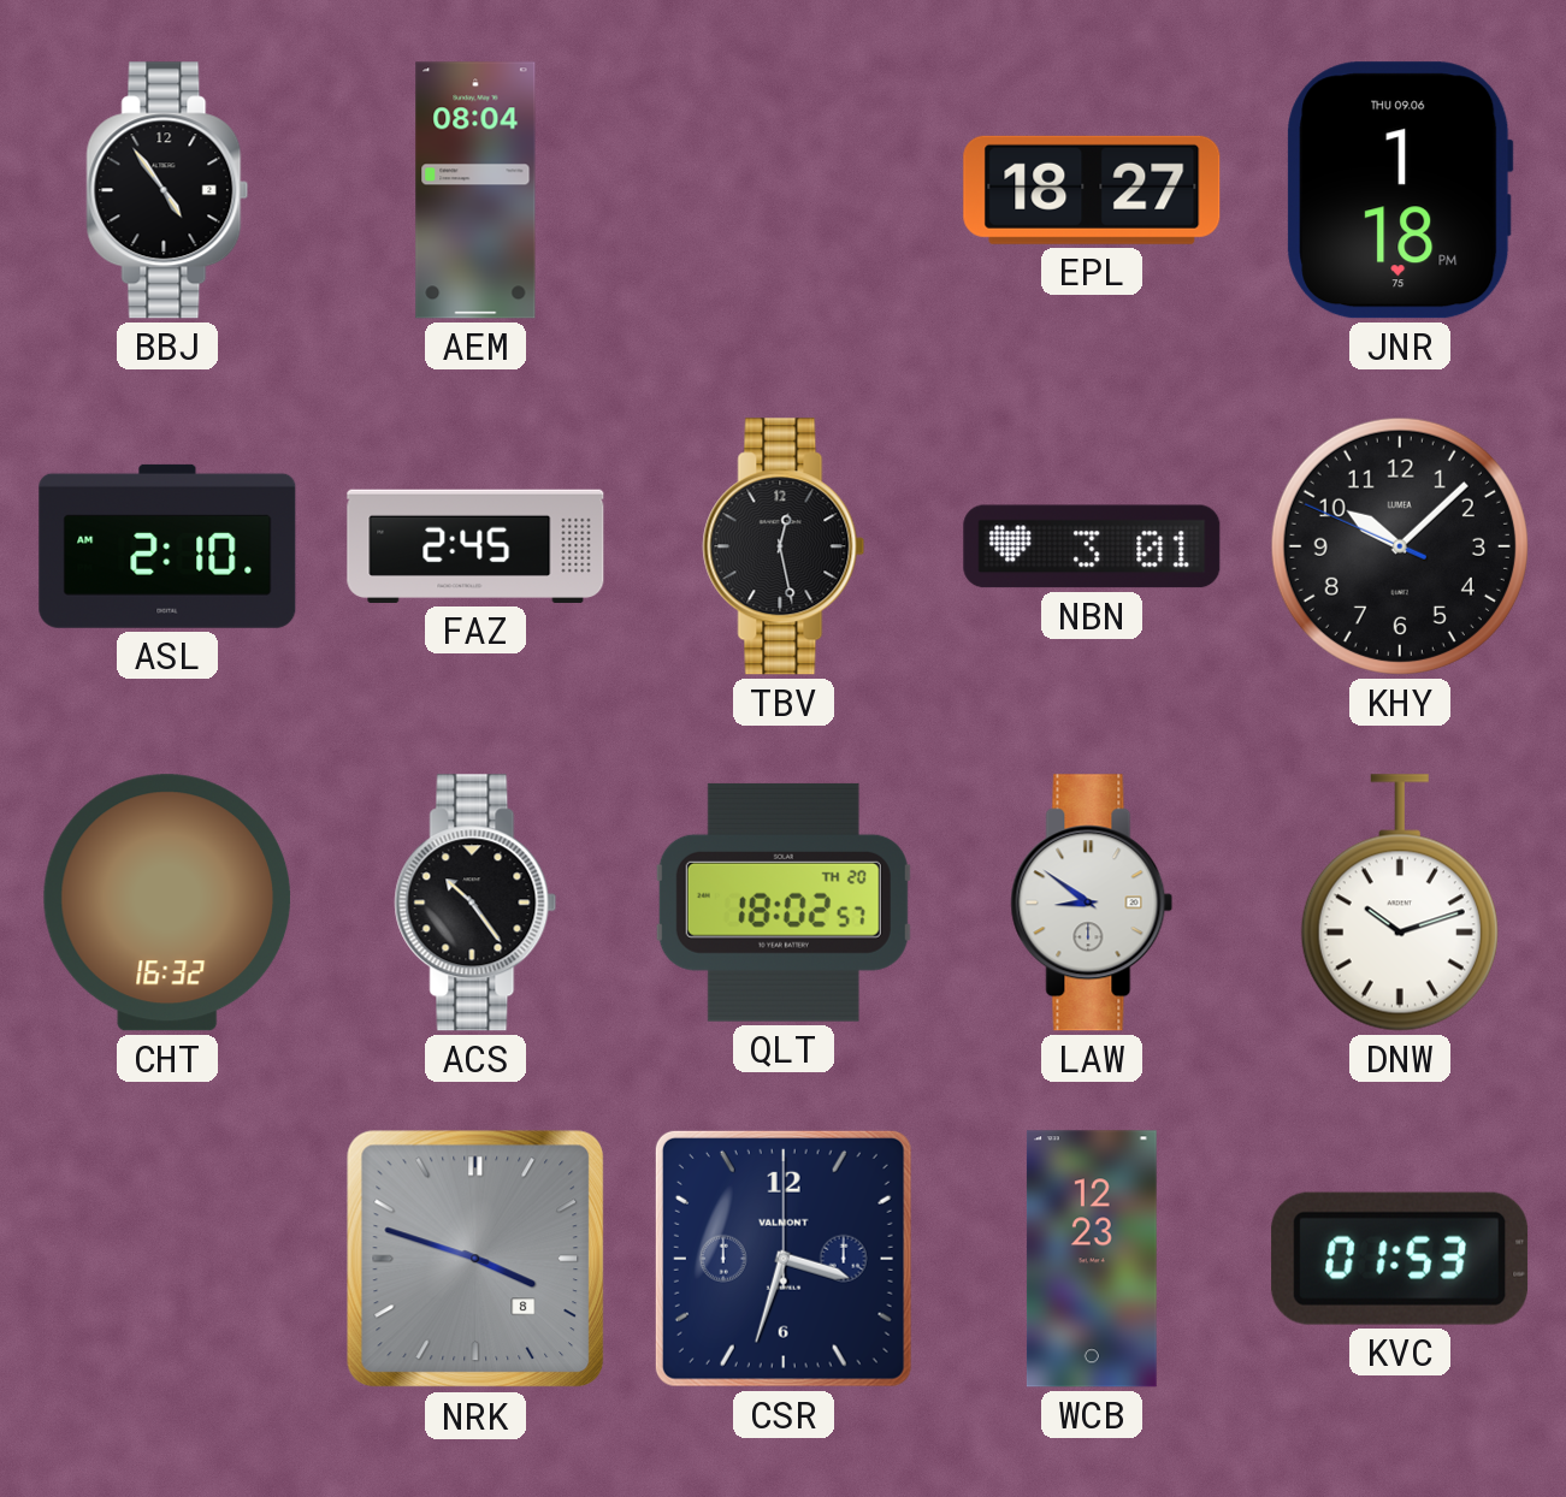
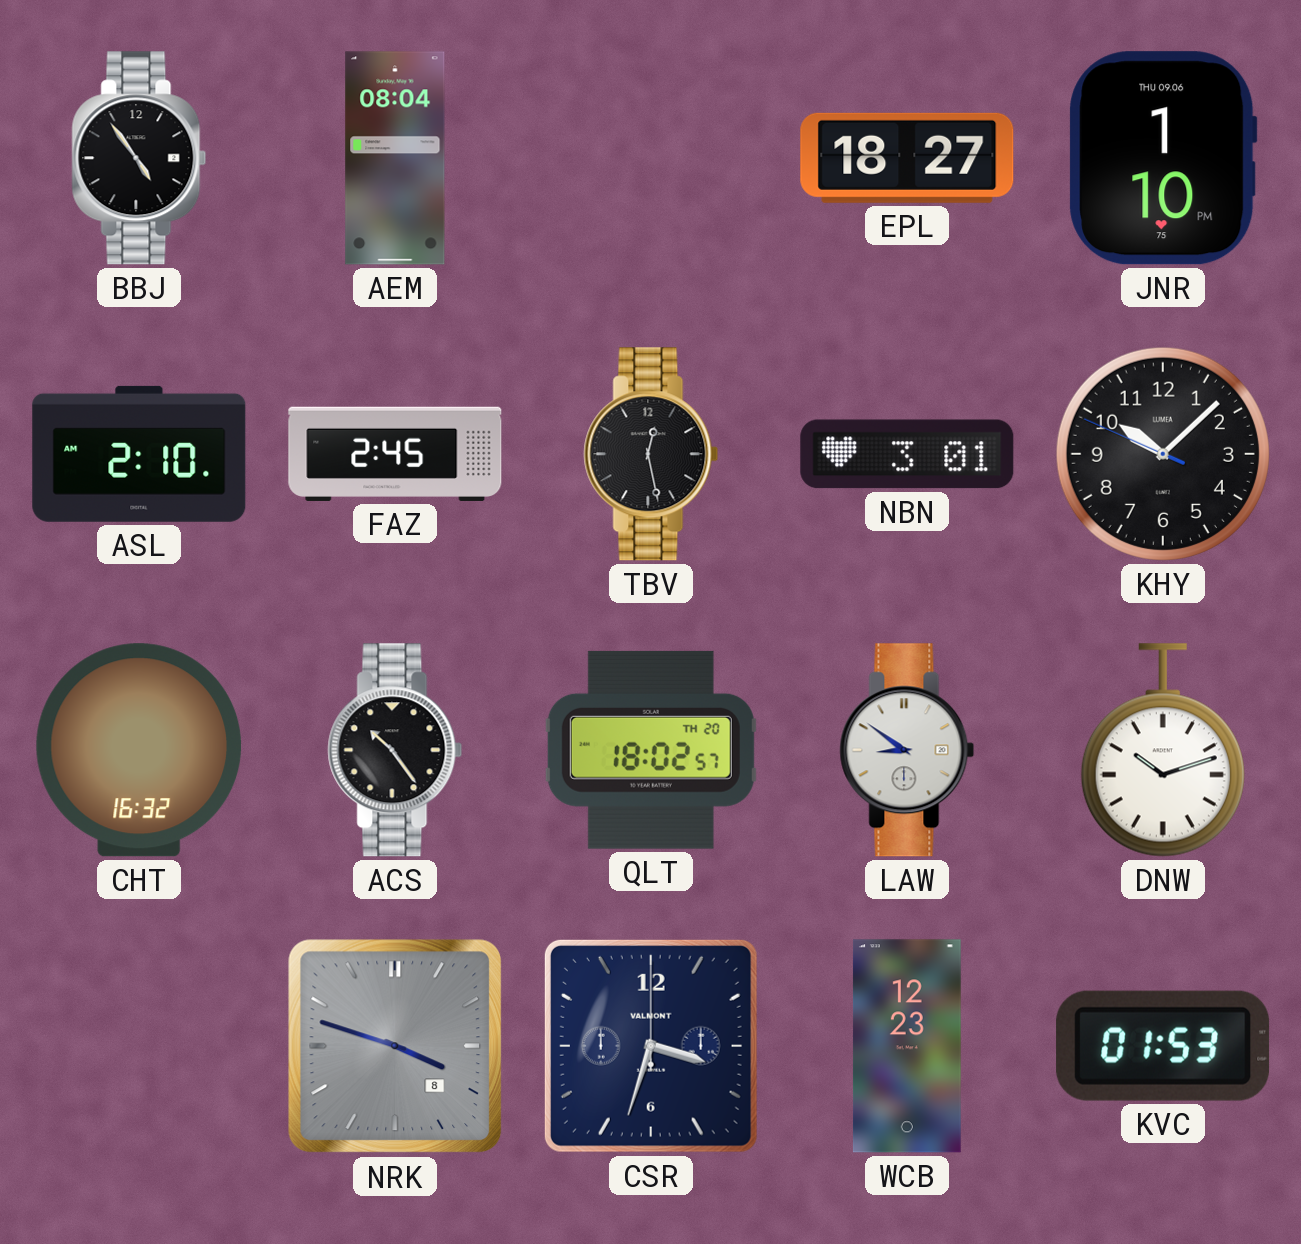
JNR: 1:18 -> 1:10 (1163, 158)
